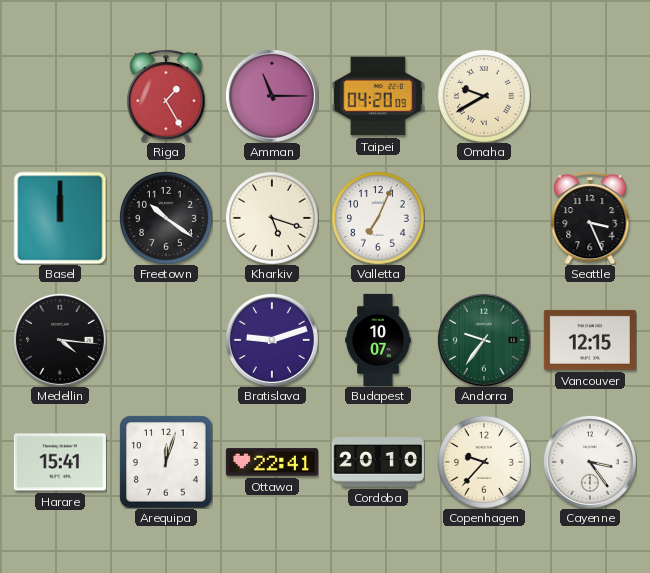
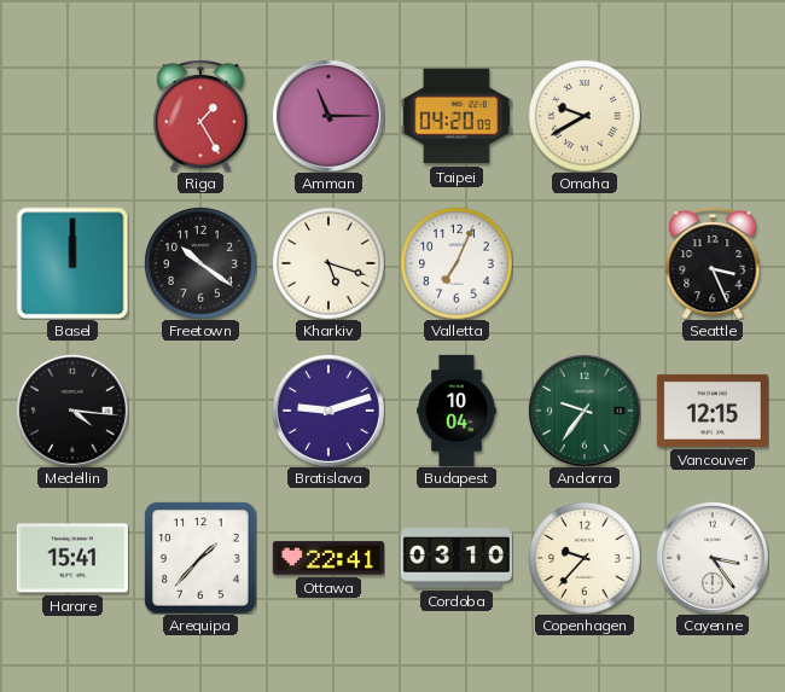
Budapest: 10:07 -> 10:04 (457, 409)
Arequipa: 12:03 -> 1:37 (200, 558)
Cordoba: 20:10 -> 03:10 (457, 558)
